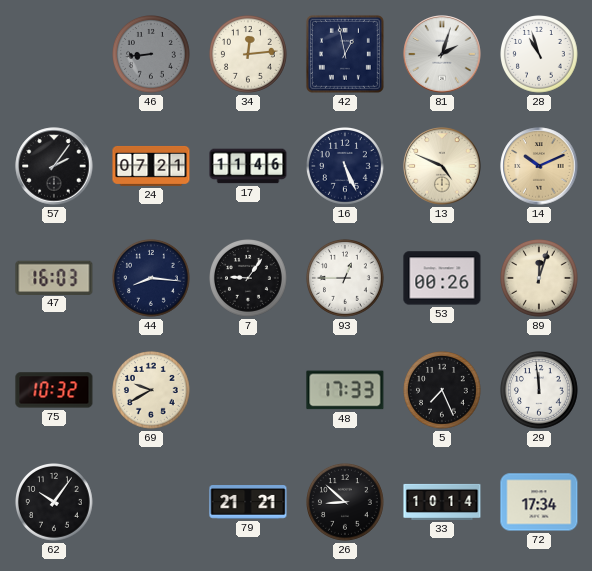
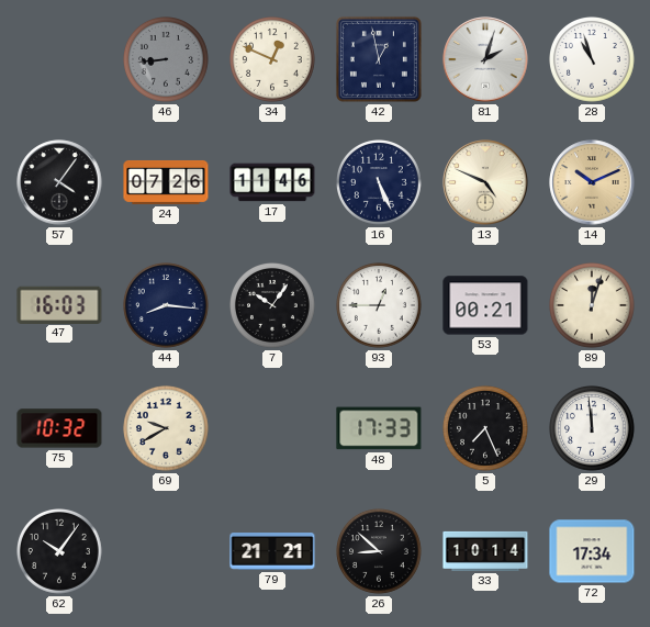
34: 12:14 -> 12:49 (273, 60)
57: 2:06 -> 4:06 (59, 182)
24: 07:21 -> 07:26 (166, 182)
7: 9:06 -> 10:06 (273, 306)
53: 00:26 -> 00:21 (485, 305)
